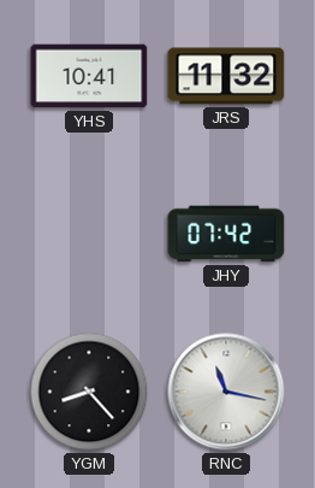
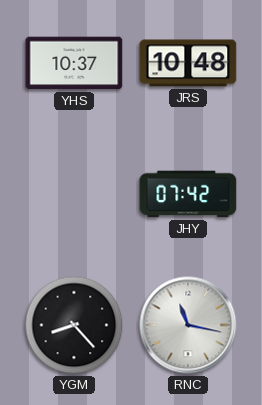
YHS: 10:41 -> 10:37 (74, 63)
JRS: 11:32 -> 10:48 (188, 63)
